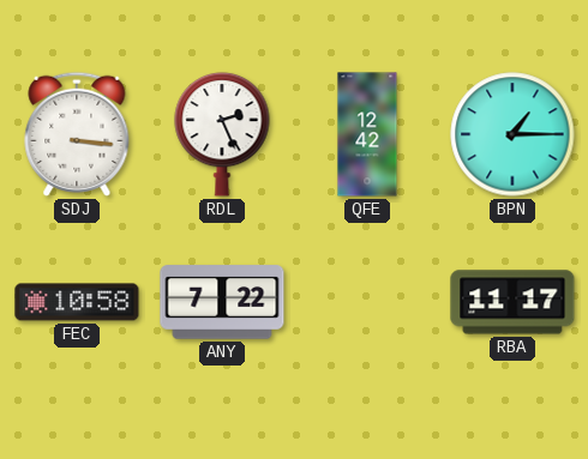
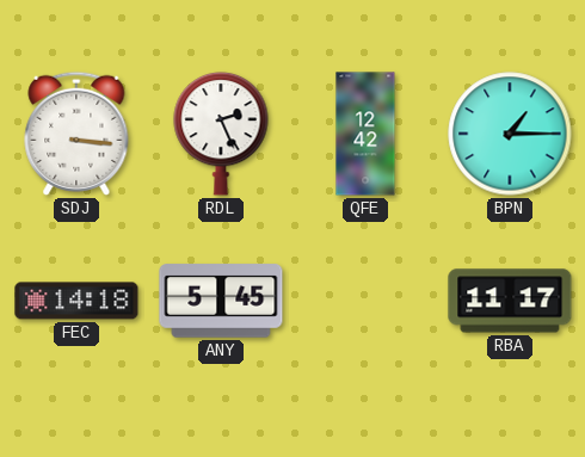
FEC: 10:58 -> 14:18 (76, 301)
ANY: 7:22 -> 5:45 (221, 301)
